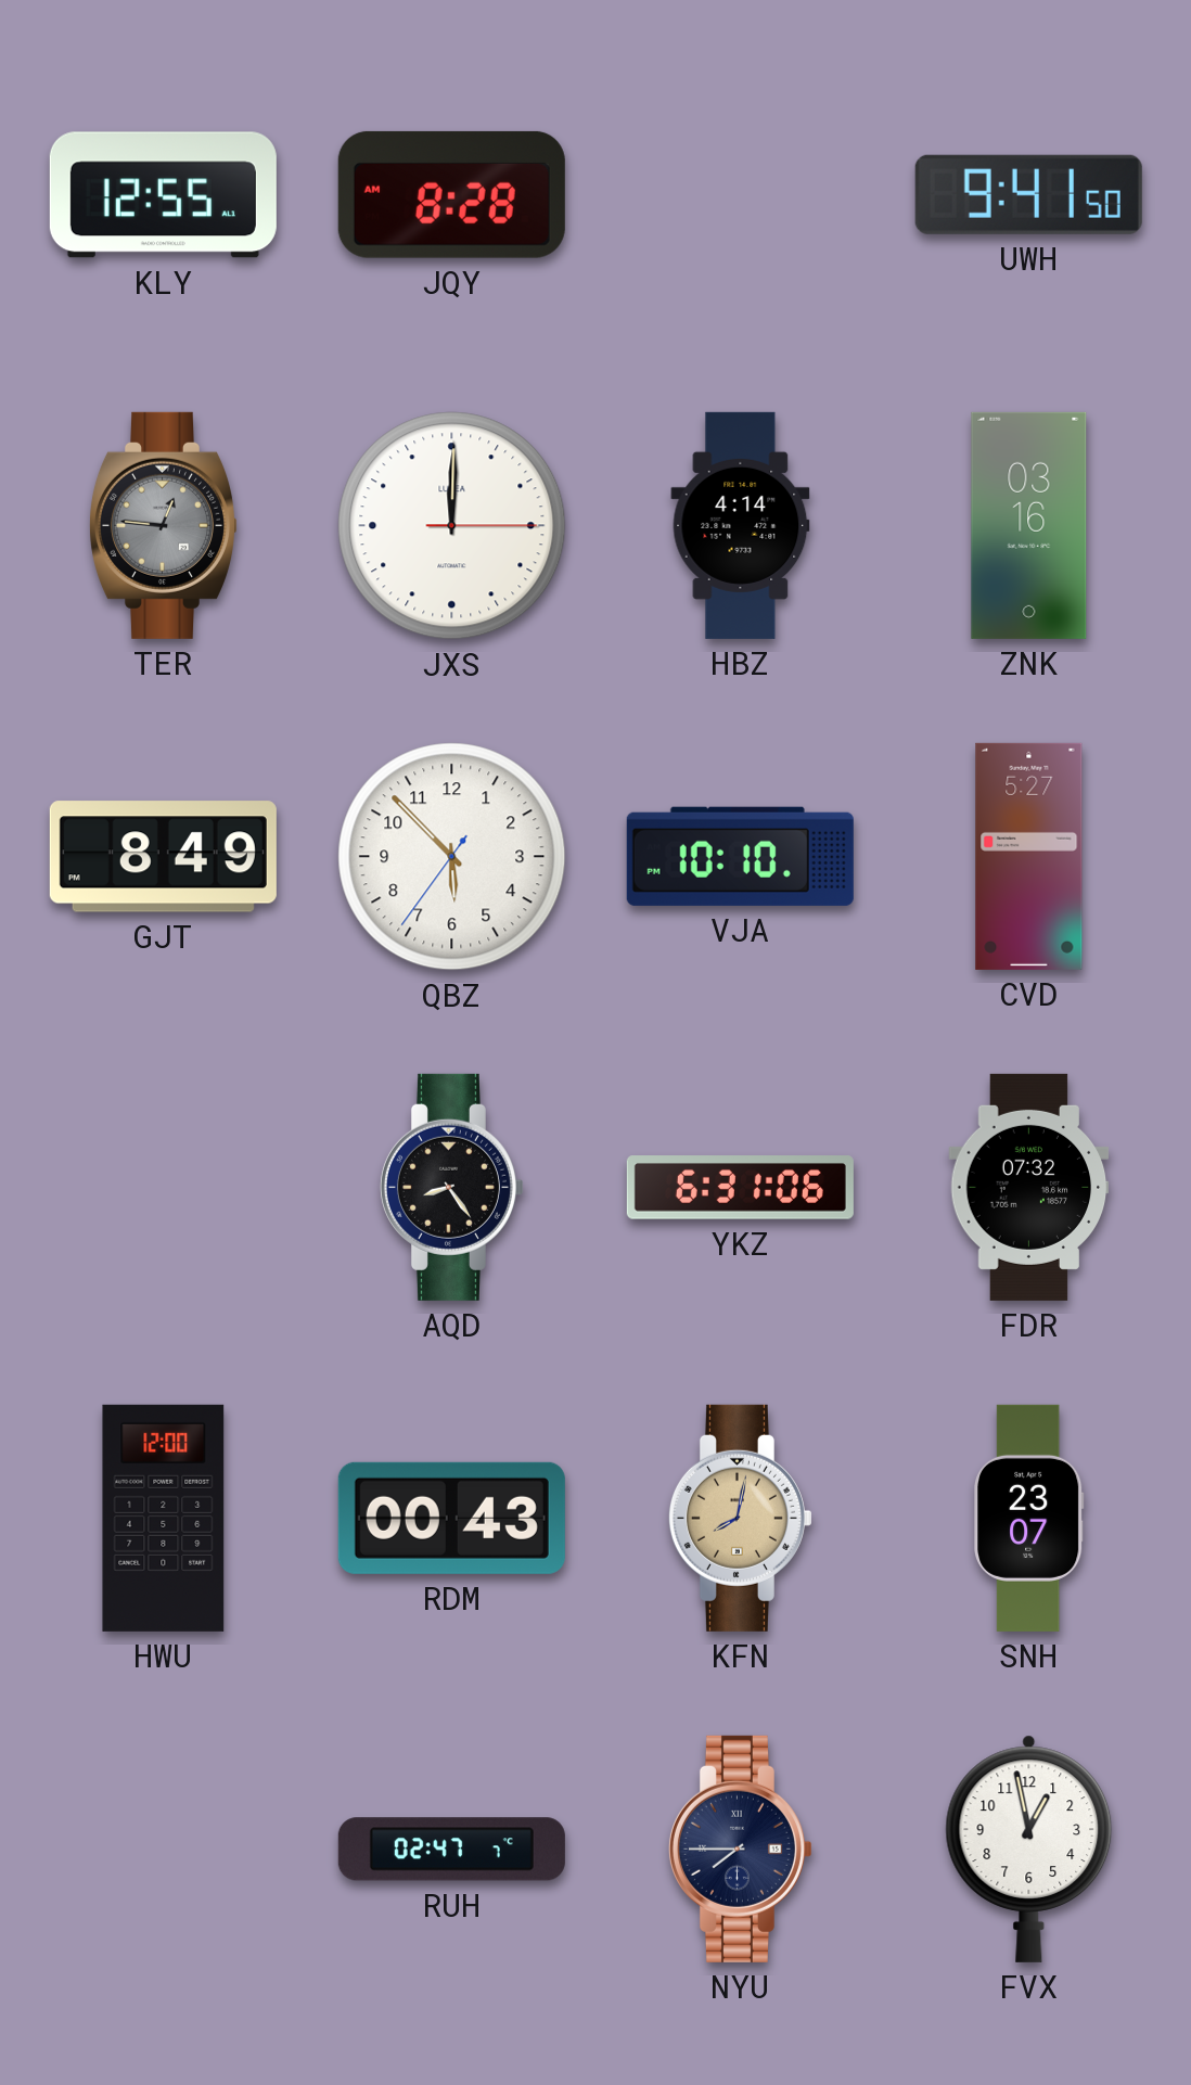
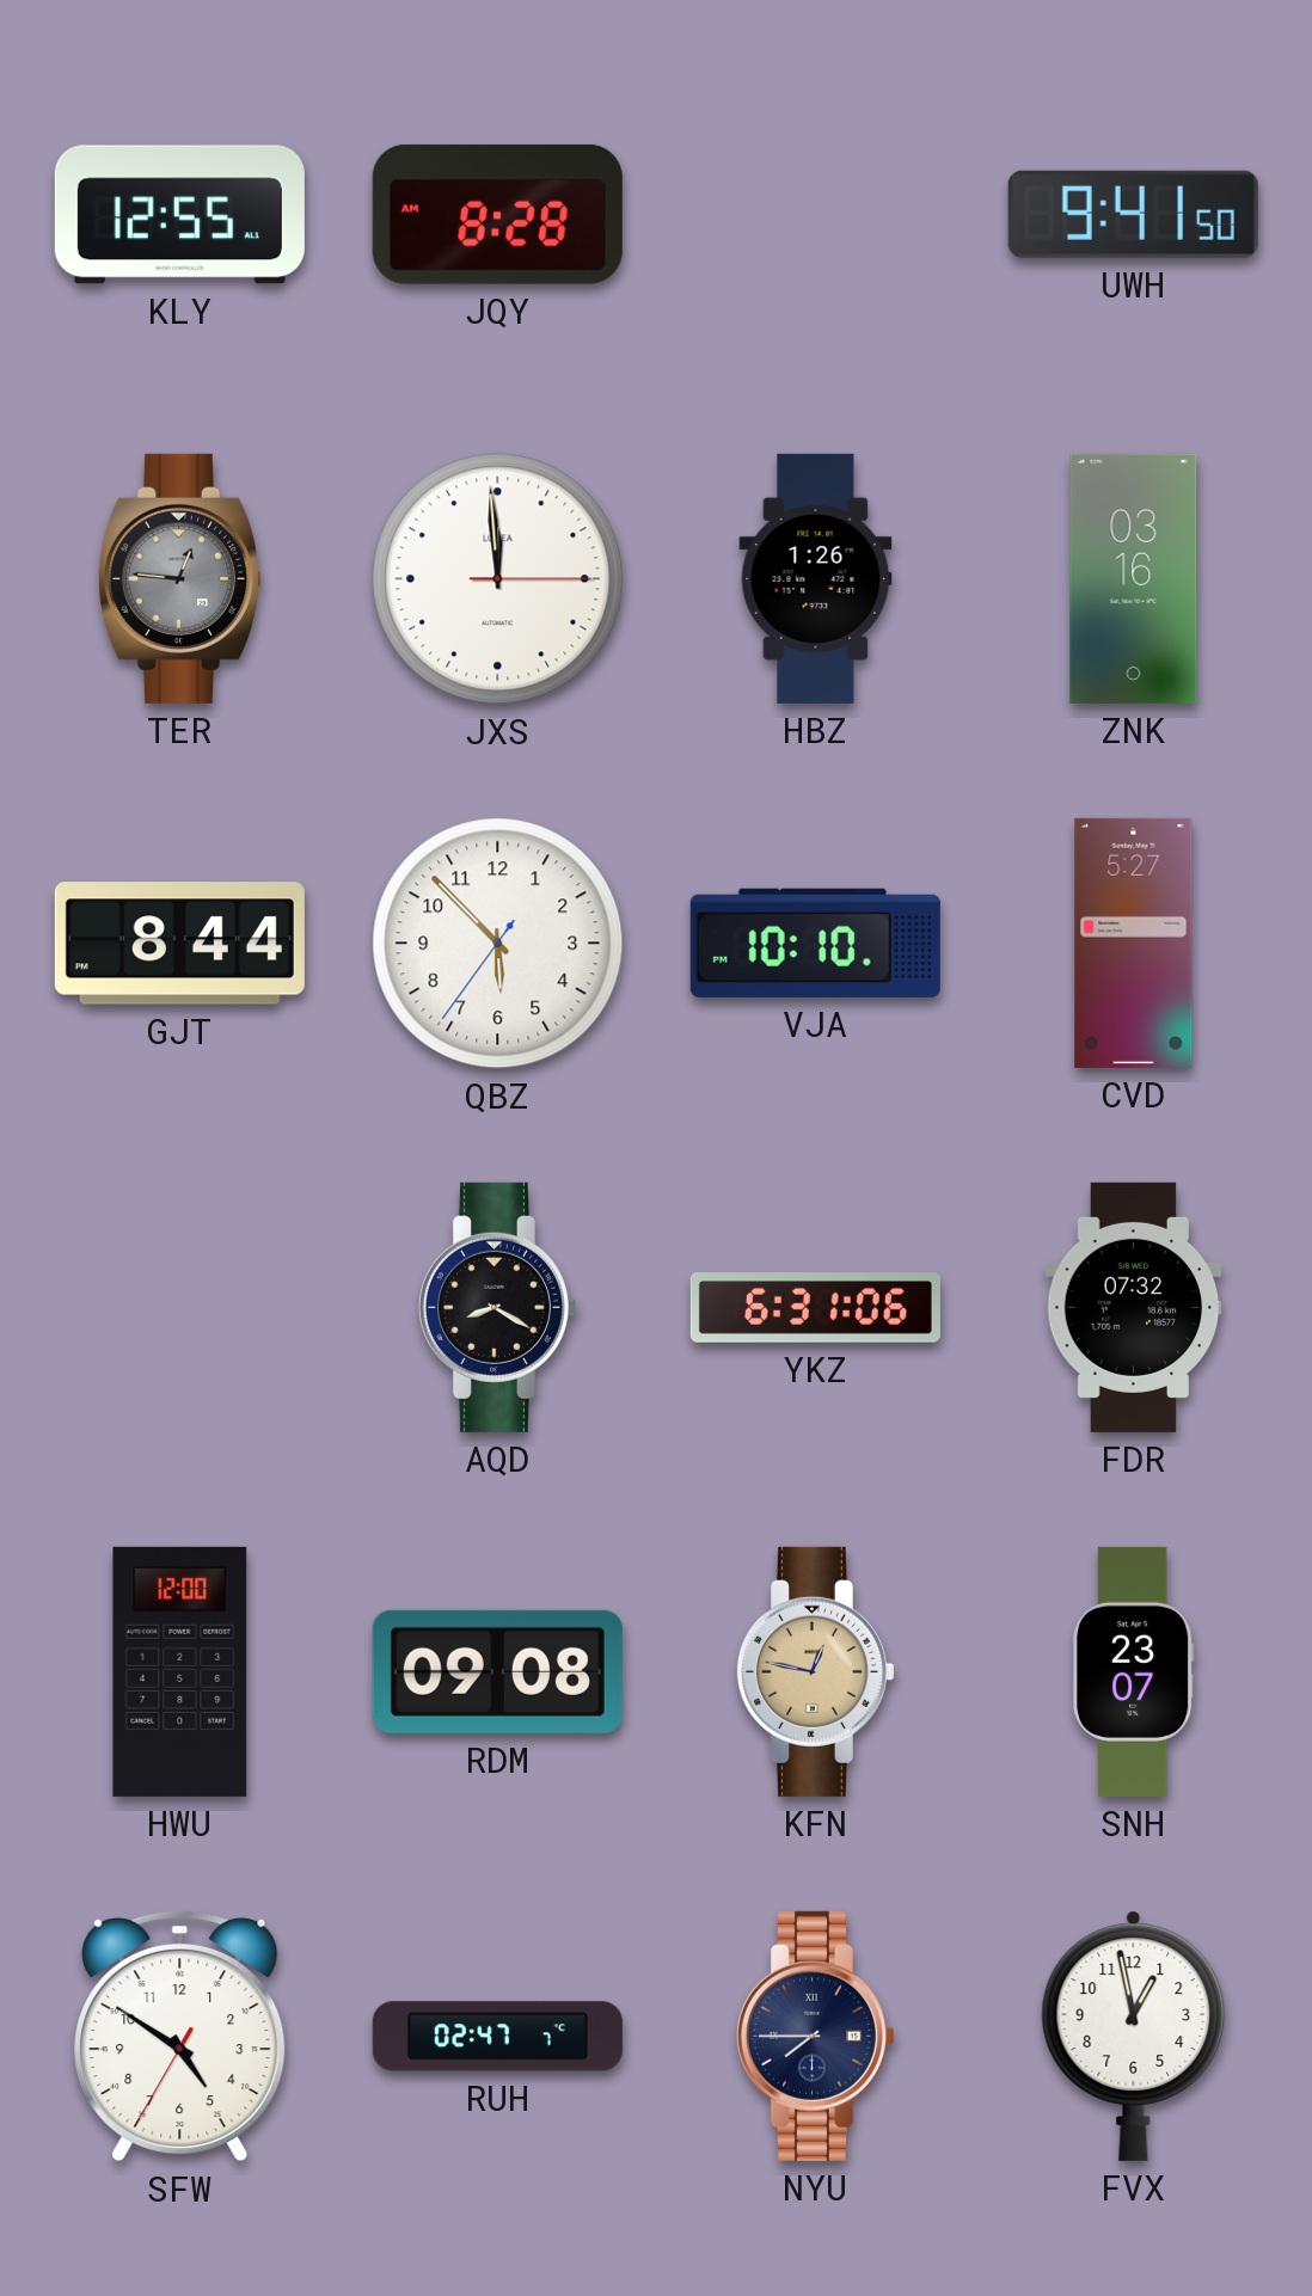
JXS: 12:00 -> 11:59 (498, 579)
HBZ: 4:14 -> 1:26 (816, 578)
GJT: 8:49 -> 8:44 (179, 944)
AQD: 8:24 -> 8:20 (497, 1307)
RDM: 00:43 -> 09:08 (497, 1671)
KFN: 8:02 -> 12:47 (815, 1671)
SFW: none -> 4:50 (180, 2036)
